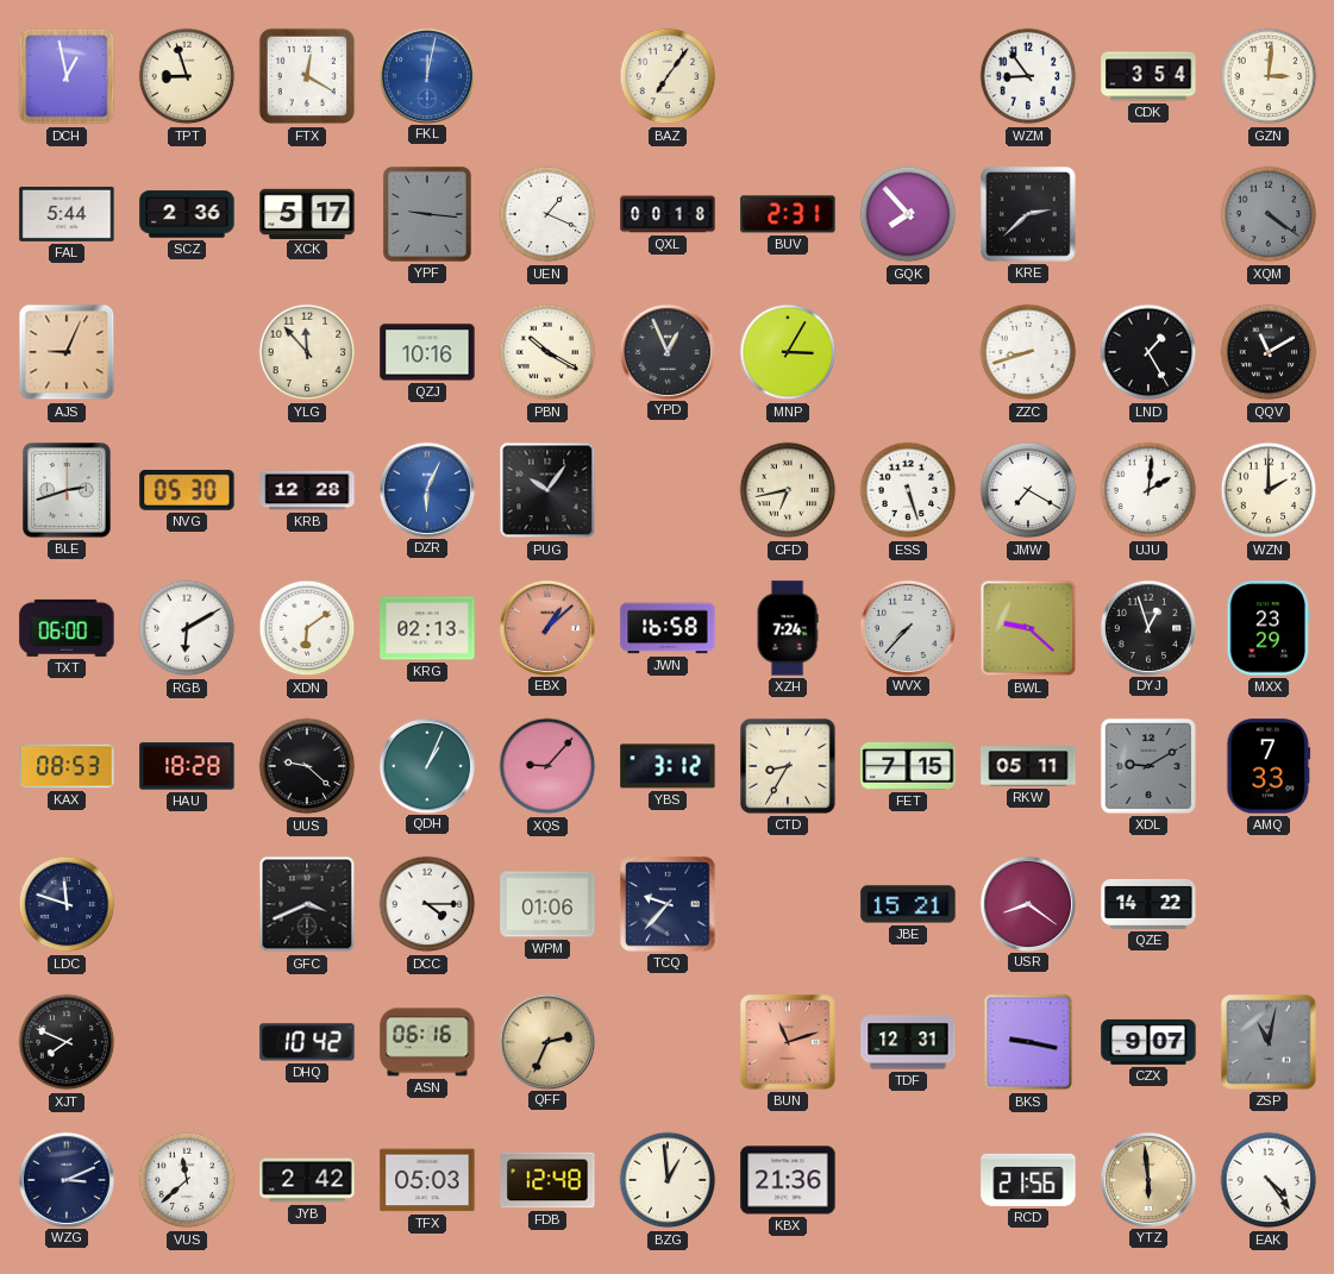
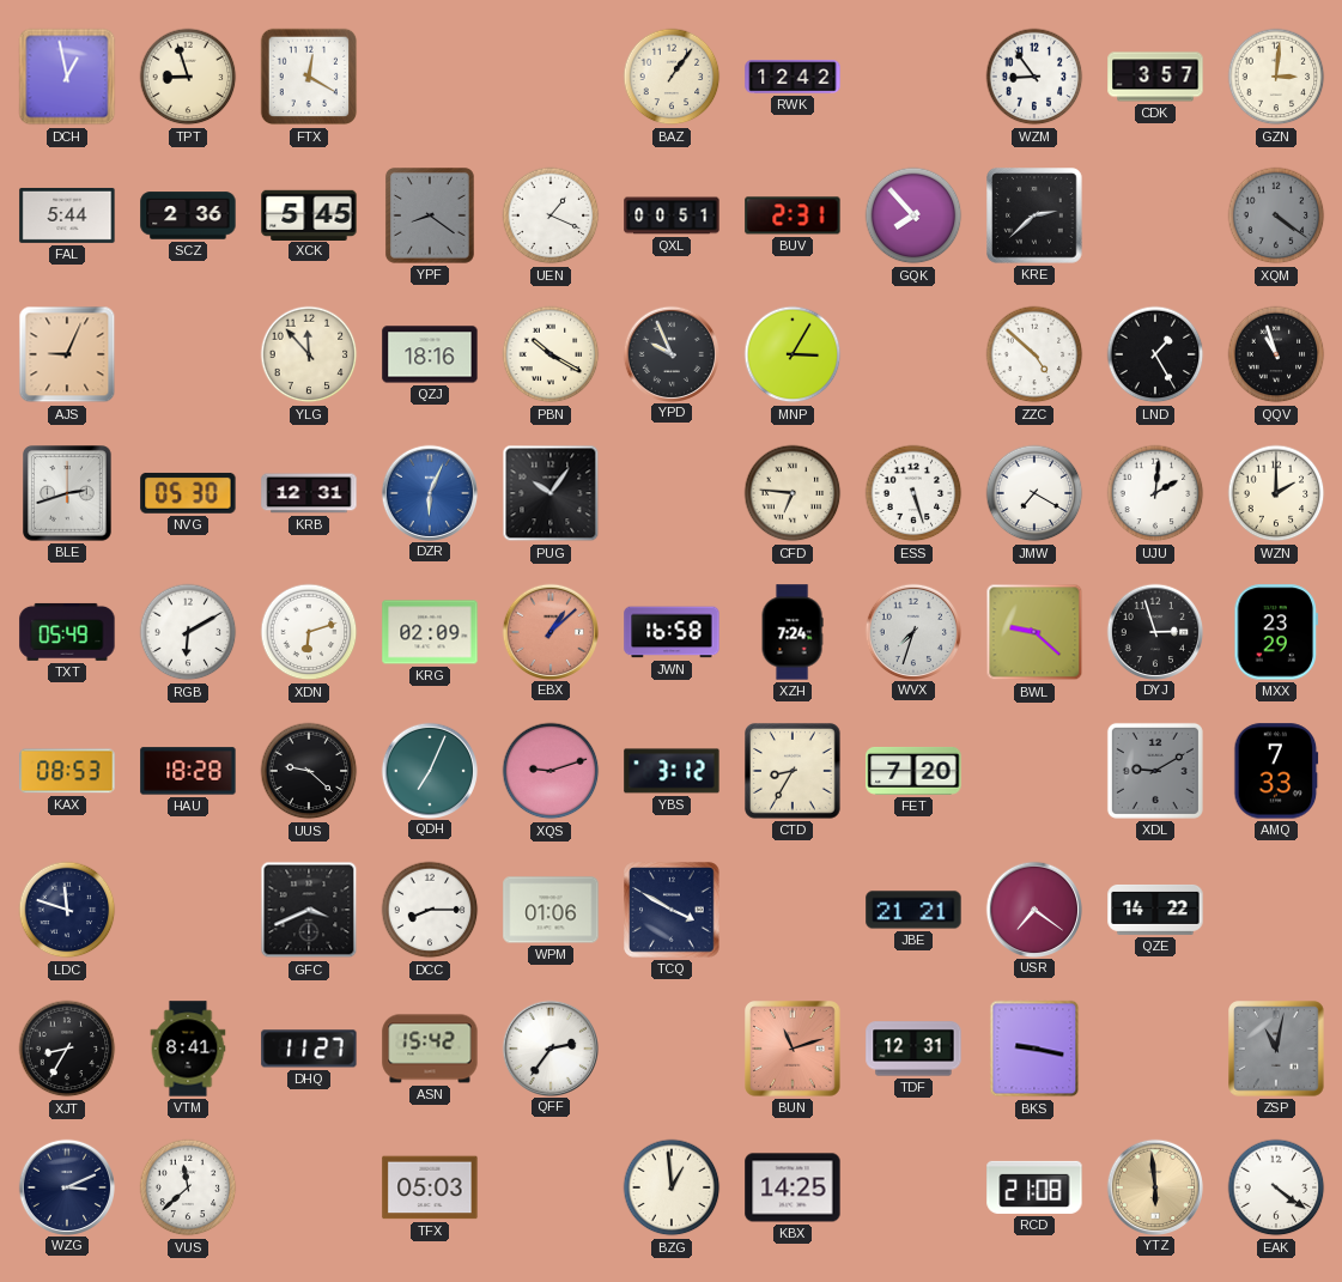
FKL: 12:02 -> none (426, 75)
BAZ: 7:06 -> 1:06 (672, 77)
RWK: none -> 12:42 (793, 77)
CDK: 3:54 -> 3:57 (1155, 77)
XCK: 5:17 -> 5:45 (309, 214)
YPF: 9:16 -> 8:21 (430, 217)
QXL: 00:18 -> 00:51 (672, 215)
QZJ: 10:16 -> 18:16 (430, 354)
YPD: 12:56 -> 9:56 (670, 353)
ZZC: 8:42 -> 4:52 (1034, 354)
QQV: 11:10 -> 10:57 (1276, 354)
KRB: 12:28 -> 12:31 (309, 493)
CFD: 6:43 -> 6:46 (793, 493)
TXT: 06:00 -> 05:49 (67, 632)
XDN: 6:09 -> 6:12 (309, 632)
KRG: 02:13 -> 02:09 (430, 632)
WVX: 7:37 -> 7:33 (912, 631)
DYJ: 12:57 -> 2:57 (1154, 631)
QDH: 1:04 -> 7:04 (429, 770)
XQS: 9:07 -> 9:12 (551, 771)
FET: 7:15 -> 7:20 (913, 771)
RKW: 05:11 -> none (1028, 766)
DCC: 4:15 -> 8:15 (430, 910)
TCQ: 9:37 -> 3:50 (672, 910)
JBE: 15:21 -> 21:21 (913, 910)
USR: 8:21 -> 7:21 (1033, 909)
XJT: 7:49 -> 8:35 (67, 1049)
VTM: none -> 8:41 (188, 1049)
DHQ: 10:42 -> 11:27 (309, 1049)
ASN: 06:16 -> 15:42 (430, 1049)
QFF: 2:34 -> 2:36 (549, 1047)
QFF dial: champagne -> white (549, 1047)
CZX: 9:07 -> none (1148, 1042)
JYB: 2:42 -> none (307, 1180)
FDB: 12:48 -> none (547, 1180)
KBX: 21:36 -> 14:25 (793, 1187)
RCD: 21:56 -> 21:08 (1034, 1187)
EAK: 4:24 -> 4:21 (1276, 1187)
